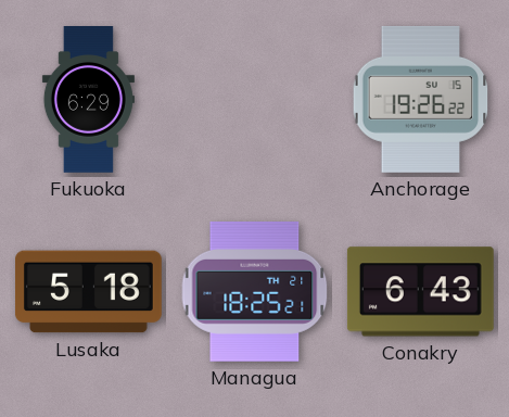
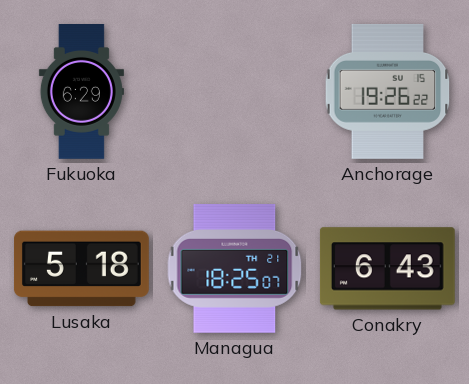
Managua: 18:25:21 -> 18:25:07 (235, 268)
